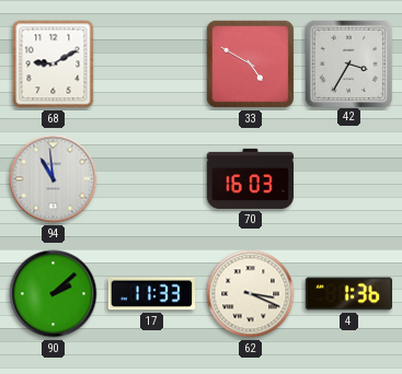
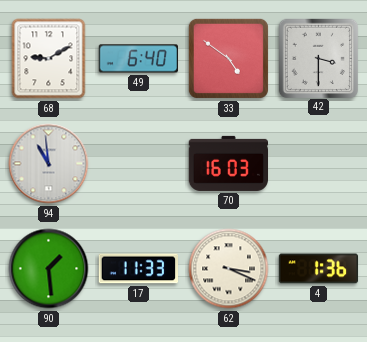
49: none -> 6:40 (139, 59)
33: 4:50 -> 4:51 (228, 58)
42: 3:35 -> 3:30 (318, 58)
90: 2:08 -> 1:29 (49, 269)
